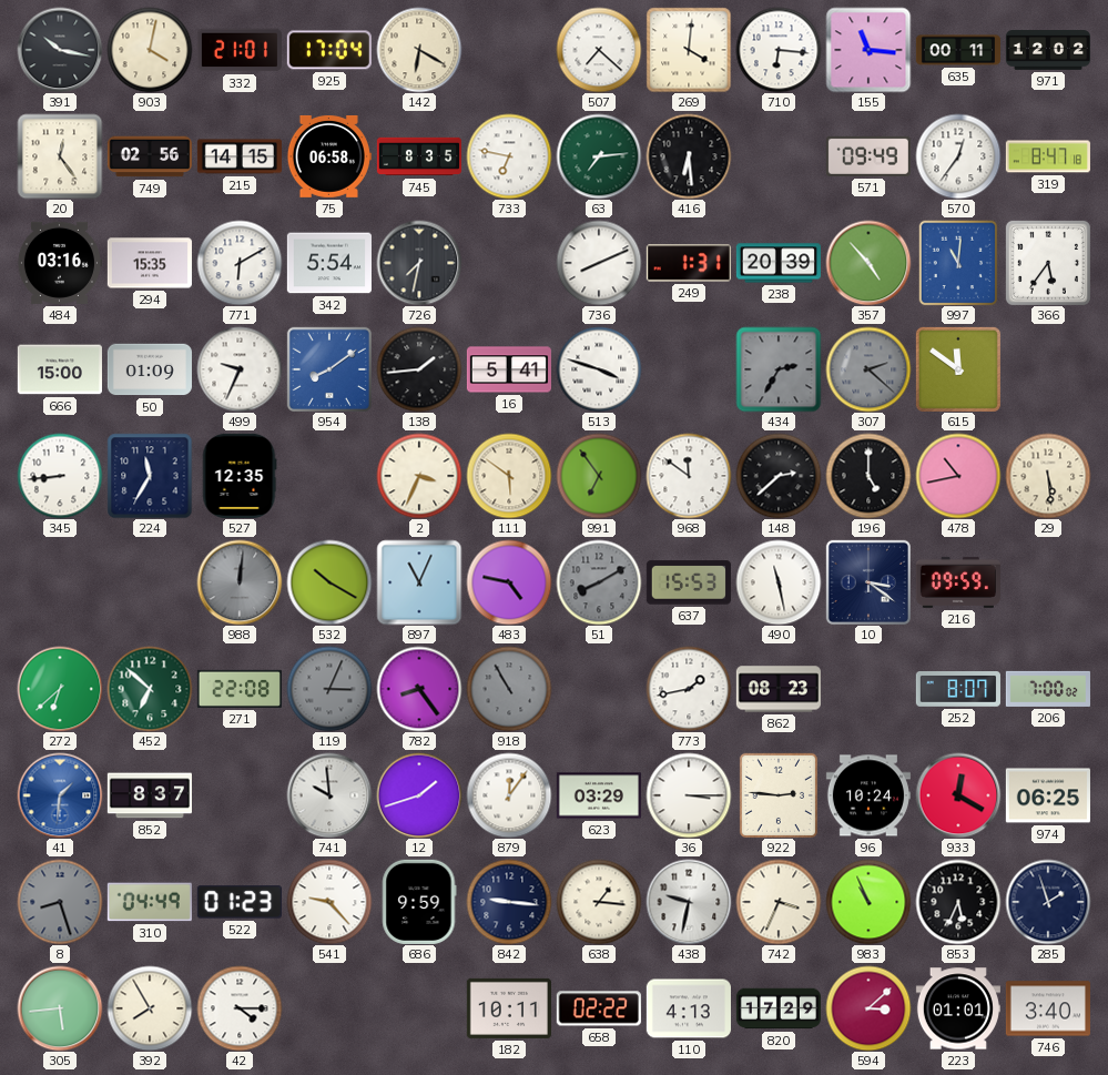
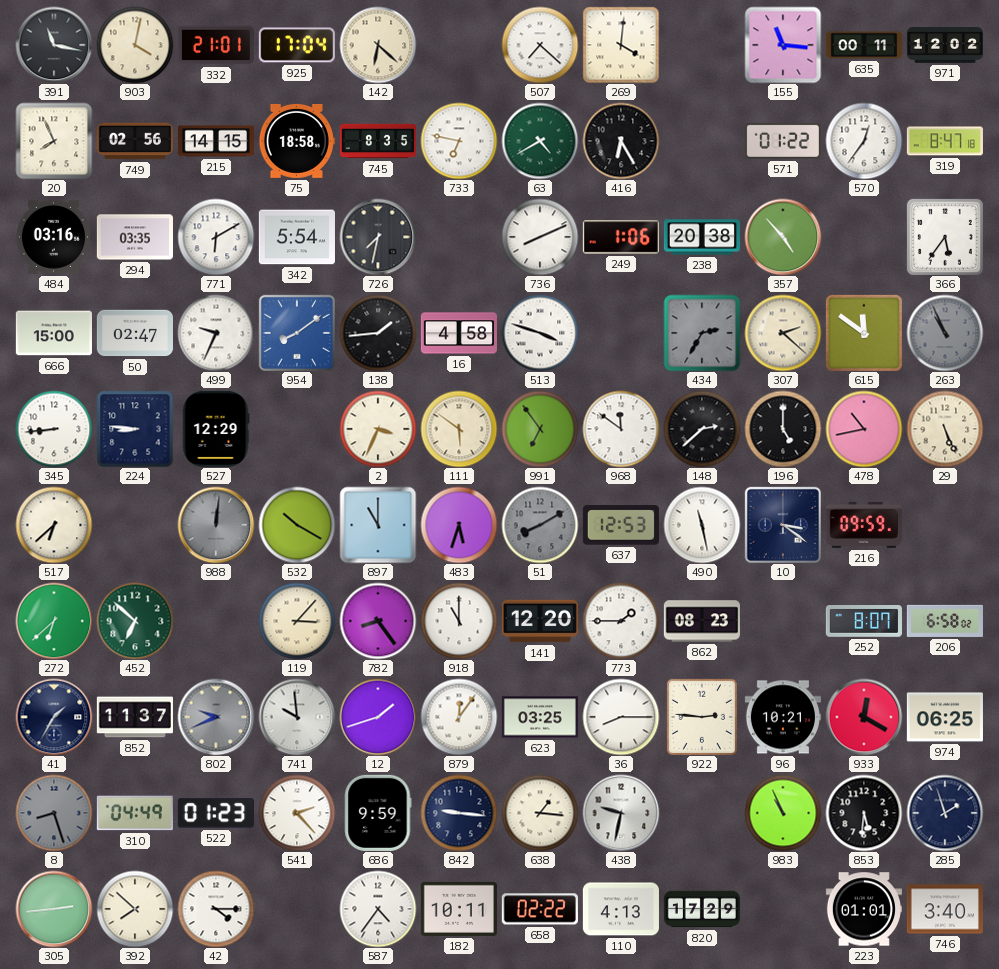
391: 10:17 -> 11:17 (54, 45)
142: 6:20 -> 6:22 (378, 45)
710: 6:16 -> none (779, 50)
20: 12:24 -> 7:56 (54, 141)
75: 06:58 -> 18:58 (297, 141)
63: 7:14 -> 4:40 (540, 141)
416: 6:29 -> 6:25 (621, 141)
571: 09:49 -> 01:22 (783, 141)
294: 15:35 -> 03:35 (135, 237)
249: 1:31 -> 1:06 (621, 237)
238: 20:39 -> 20:38 (702, 237)
997: 11:01 -> none (958, 263)
50: 01:09 -> 02:47 (135, 333)
16: 5:41 -> 4:58 (459, 333)
307 dial: grey -> cream (783, 333)
263: none -> 10:56 (945, 333)
224: 11:35 -> 8:46 (135, 429)
527: 12:35 -> 12:29 (216, 429)
29: 5:29 -> 5:26 (945, 429)
517: none -> 6:38 (54, 525)
897: 11:04 -> 11:00 (378, 525)
483: 4:47 -> 5:33 (459, 525)
637: 15:53 -> 12:53 (621, 525)
271: 22:08 -> none (240, 689)
119: 3:04 -> 3:07 (297, 621)
119 dial: grey -> cream (297, 621)
918: 10:55 -> 11:00 (459, 621)
918 dial: grey -> white (459, 621)
141: none -> 12:20 (540, 621)
773: 1:43 -> 1:45 (621, 621)
206: 7:00 -> 6:58 (945, 621)
41: 1:31 -> 1:35 (54, 717)
41 dial: blue -> navy (54, 717)
852: 8:37 -> 11:37 (135, 717)
802: none -> 9:41 (216, 717)
623: 03:29 -> 03:25 (540, 717)
36: 3:15 -> 8:15 (621, 717)
96: 10:24 -> 10:21 (783, 717)
541: 9:23 -> 2:23 (297, 813)
742: 3:34 -> none (779, 902)
853: 5:34 -> 5:31 (864, 813)
305: 5:44 -> 2:44 (54, 909)
392: 7:55 -> 7:52 (135, 909)
587: none -> 4:36 (378, 909)
594: 3:08 -> none (868, 1008)
